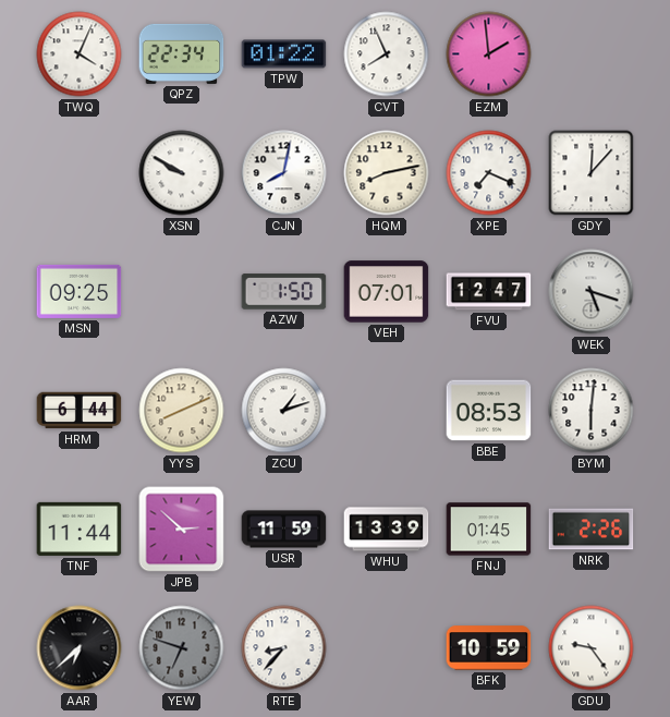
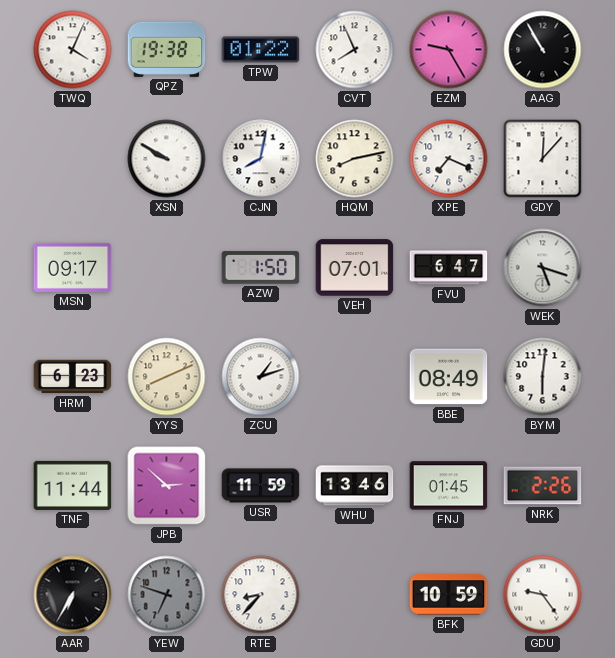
QPZ: 22:34 -> 19:38 (167, 49)
EZM: 1:59 -> 9:25 (449, 50)
AAG: none -> 10:55 (543, 50)
MSN: 09:25 -> 09:17 (73, 267)
FVU: 12:47 -> 6:47 (449, 268)
HRM: 6:44 -> 6:23 (73, 377)
BBE: 08:53 -> 08:49 (449, 377)
WHU: 13:39 -> 13:46 (355, 486)
AAR: 6:38 -> 6:35 (73, 595)
